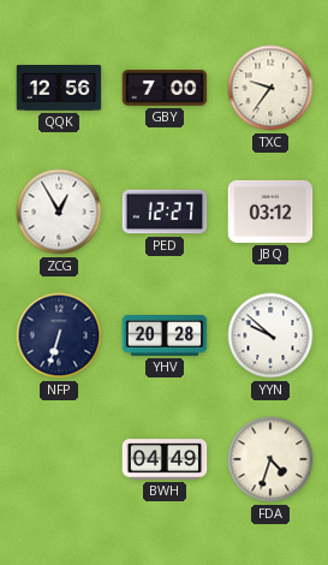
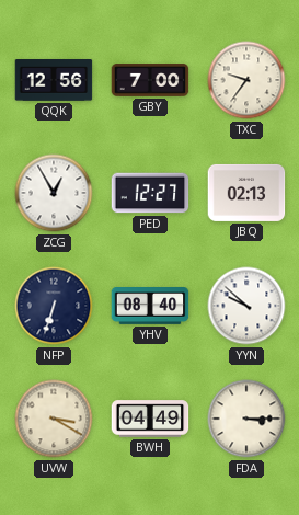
JBQ: 03:12 -> 02:13 (246, 193)
YHV: 20:28 -> 08:40 (150, 307)
UVW: none -> 3:20 (54, 419)
FDA: 4:33 -> 3:15 (246, 419)
